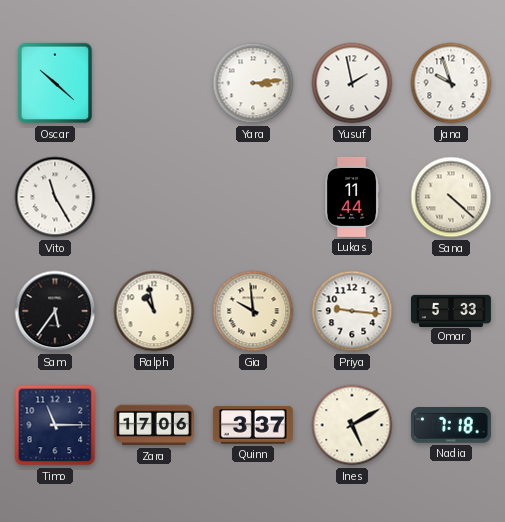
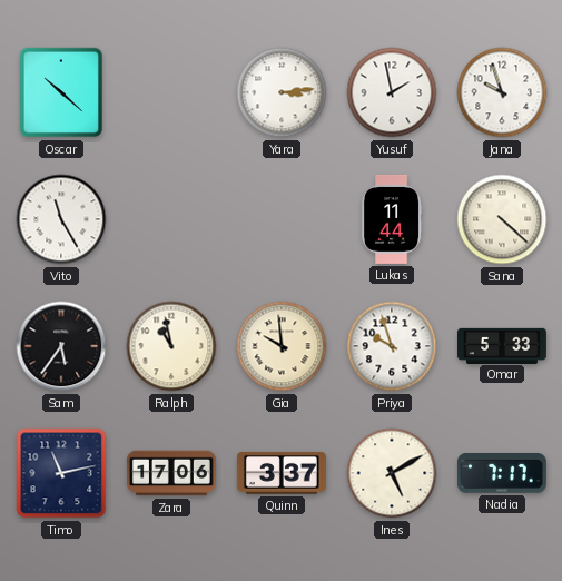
Priya: 9:16 -> 9:57 (392, 346)
Timo: 11:15 -> 11:13 (61, 473)
Nadia: 7:18 -> 7:17 (502, 474)
